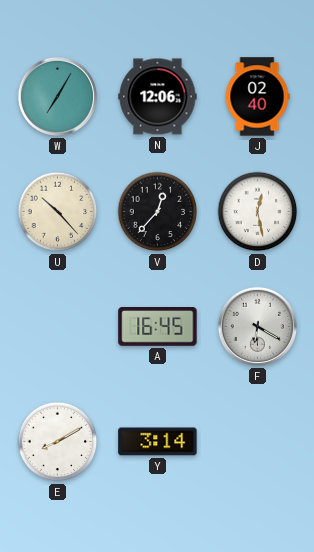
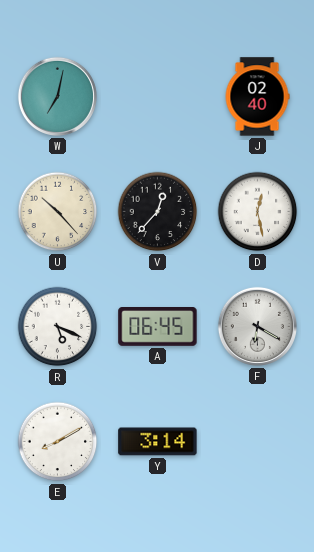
W: 7:05 -> 7:02 (57, 96)
N: 12:06 -> none (158, 97)
R: none -> 5:19 (58, 327)
A: 16:45 -> 06:45 (158, 327)
